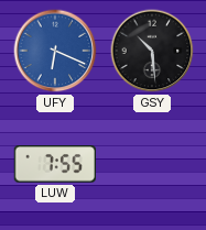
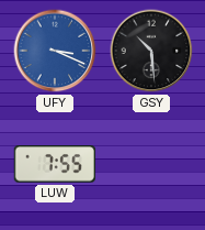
UFY: 6:19 -> 3:19 (55, 51)
